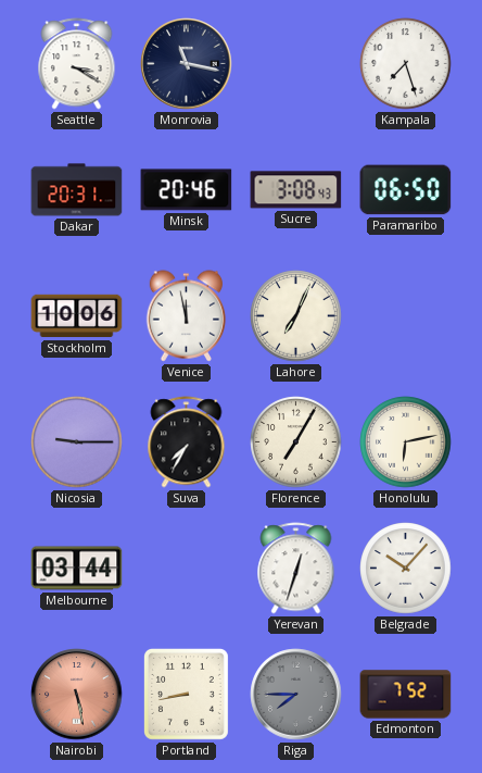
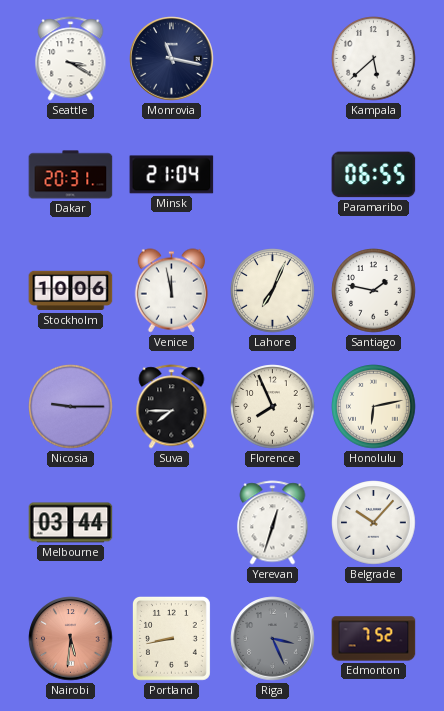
Kampala: 7:27 -> 5:38 (374, 59)
Minsk: 20:46 -> 21:04 (172, 175)
Sucre: 3:08 -> none (296, 190)
Paramaribo: 06:50 -> 06:55 (374, 175)
Santiago: none -> 1:47 (374, 291)
Suva: 7:35 -> 7:45 (172, 407)
Florence: 7:05 -> 7:56 (273, 407)
Nairobi: 5:28 -> 5:31 (71, 639)
Riga: 7:45 -> 3:26 (273, 639)
